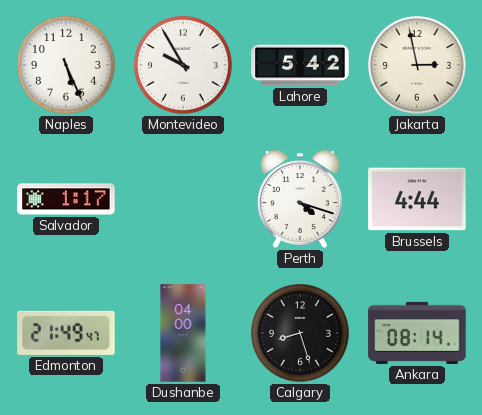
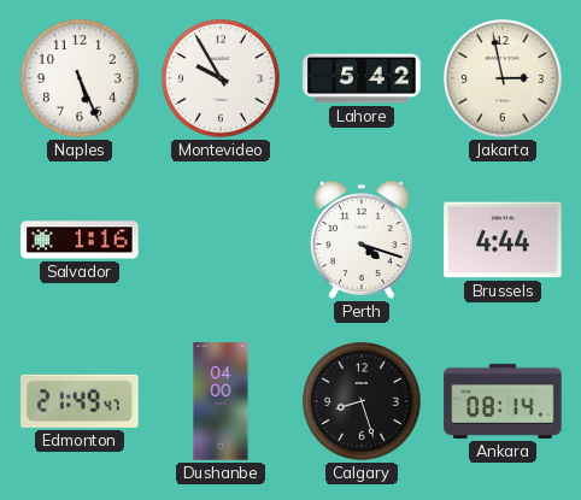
Salvador: 1:17 -> 1:16 (80, 240)
